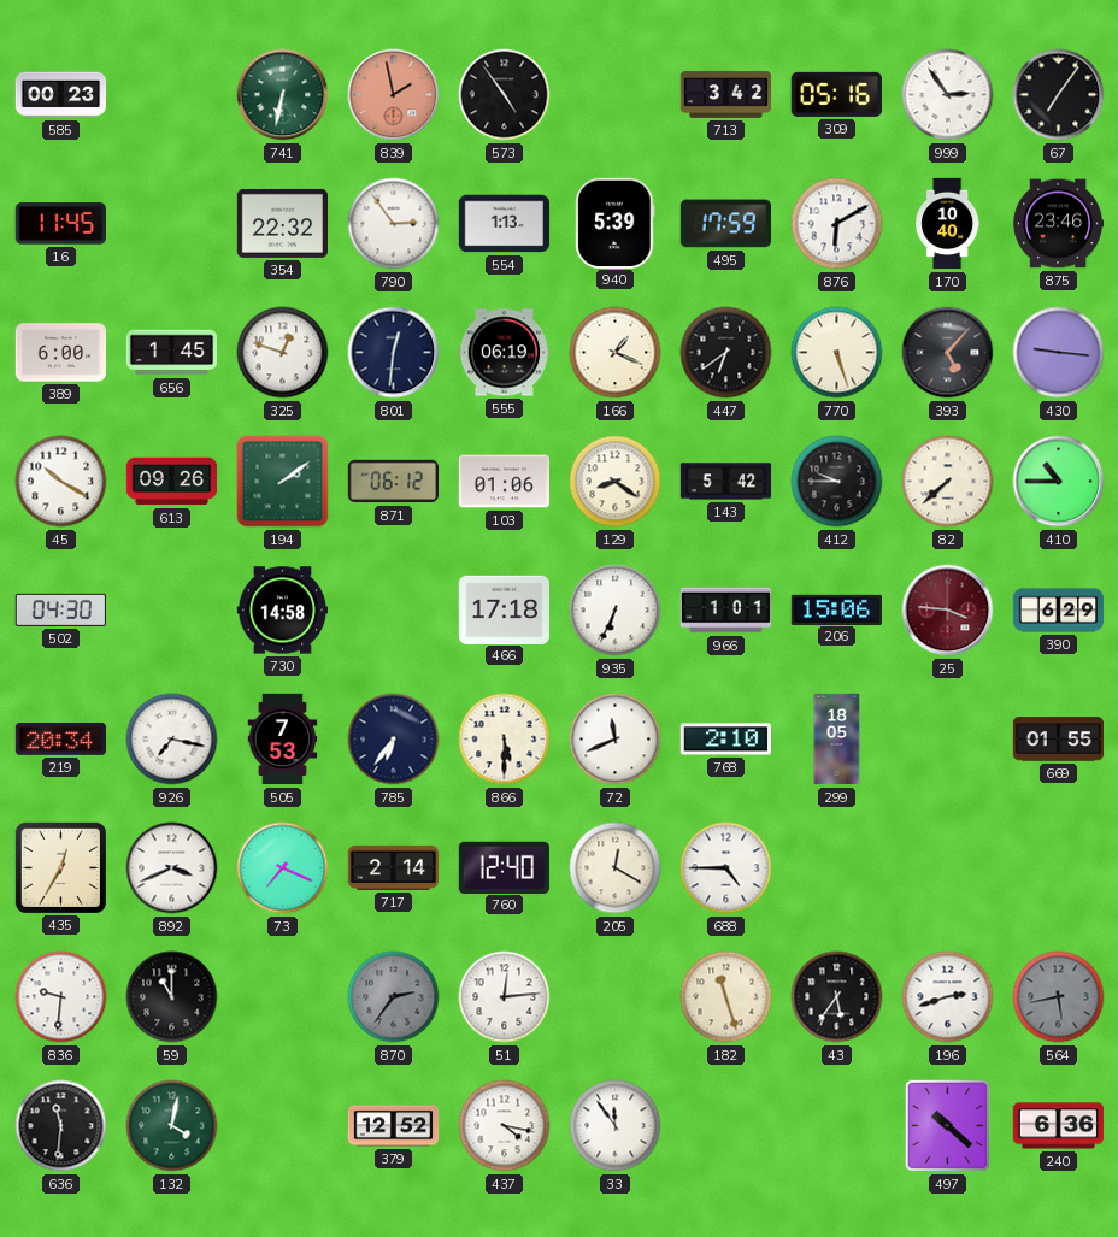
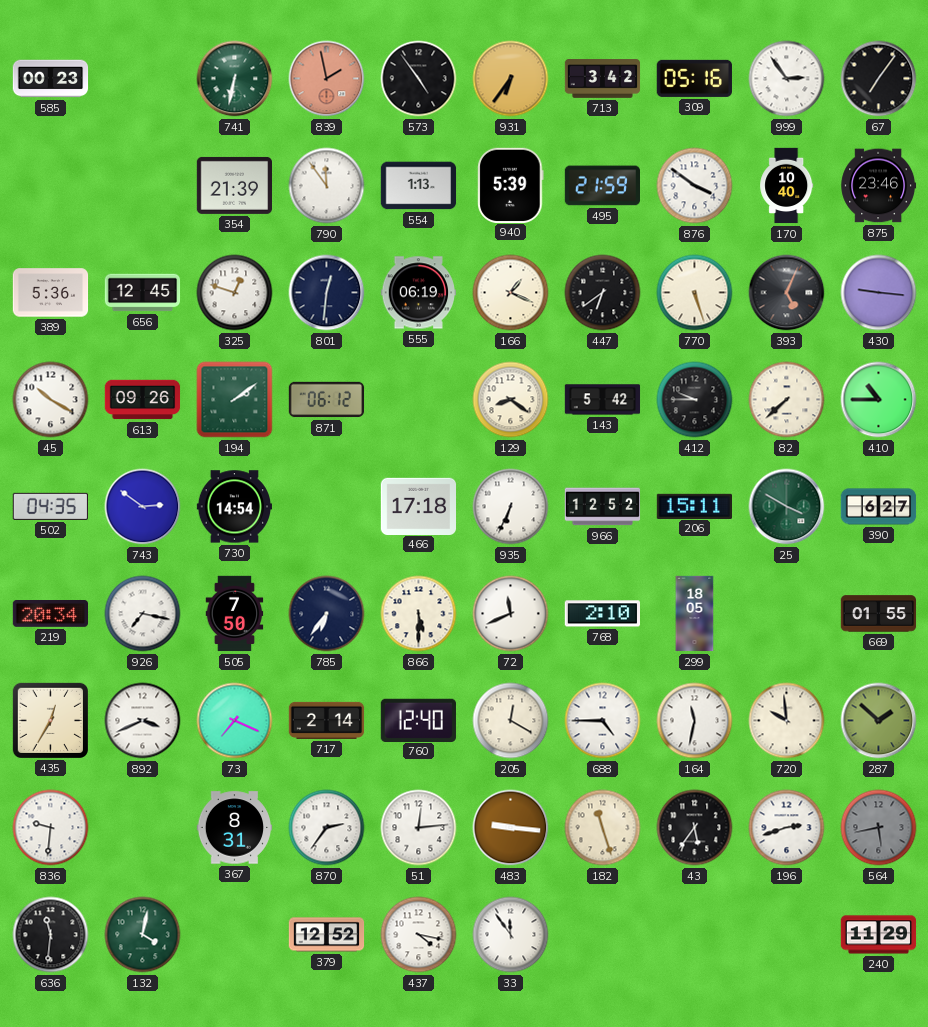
931: none -> 6:36 (511, 79)
16: 11:45 -> none (60, 224)
354: 22:32 -> 21:39 (234, 185)
790: 2:54 -> 11:54 (327, 186)
495: 17:59 -> 21:59 (602, 186)
876: 6:10 -> 3:51 (695, 186)
389: 6:00 -> 5:36 (51, 293)
656: 1:45 -> 12:45 (143, 293)
393: 5:07 -> 5:04 (787, 293)
103: 01:06 -> none (504, 482)
502: 04:30 -> 04:35 (50, 506)
743: none -> 2:51 (143, 507)
730: 14:58 -> 14:54 (235, 507)
966: 1:01 -> 12:52 (603, 507)
206: 15:06 -> 15:11 (695, 506)
25: 3:46 -> 3:50 (787, 507)
25 dial: burgundy -> green (787, 507)
390: 6:29 -> 6:27 (879, 507)
505: 7:53 -> 7:50 (235, 614)
164: none -> 11:32 (695, 721)
720: none -> 9:59 (787, 721)
287: none -> 1:52 (879, 721)
59: 11:00 -> none (172, 997)
367: none -> 8:31 (235, 828)
870 dial: grey -> white (327, 828)
483: none -> 9:16 (511, 828)
497: 10:22 -> none (948, 1126)
240: 6:36 -> 11:29 (879, 935)
